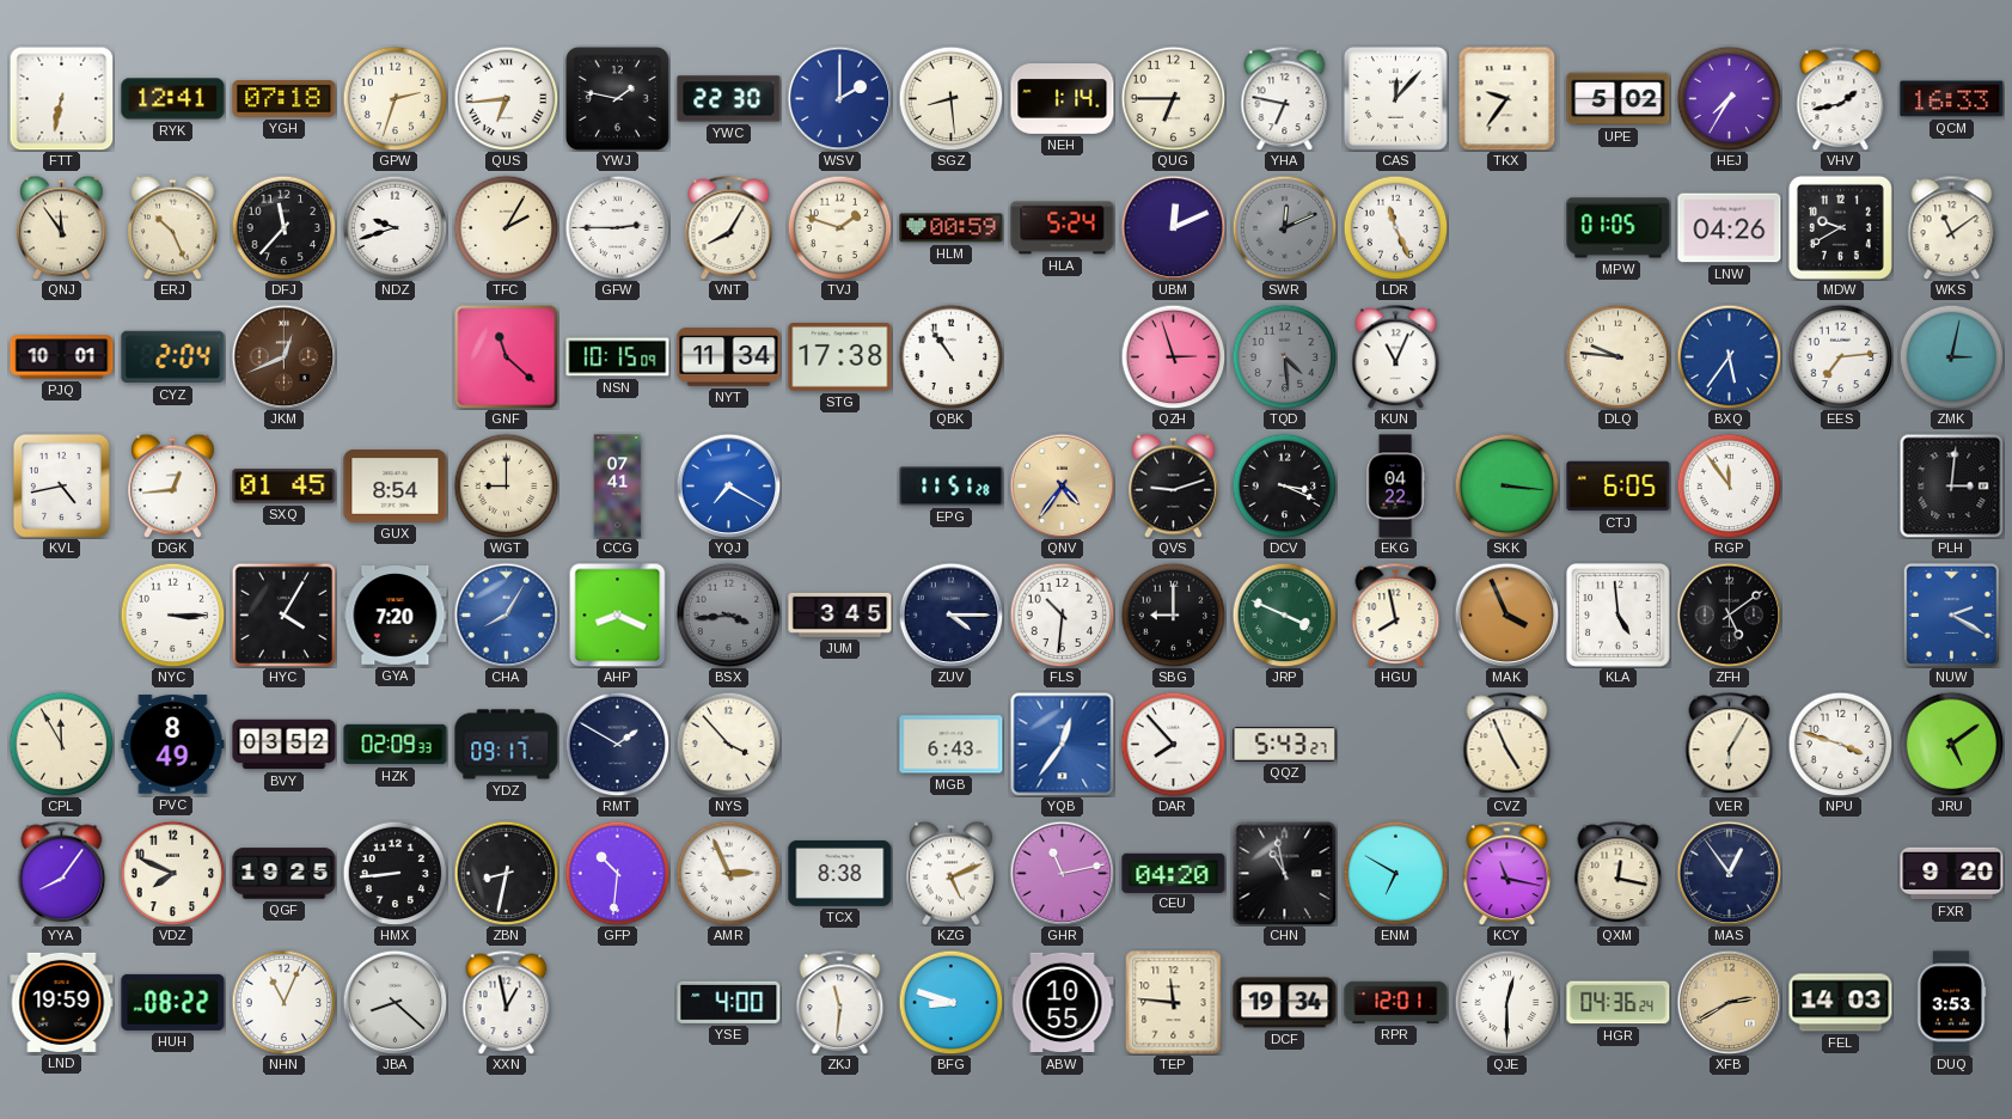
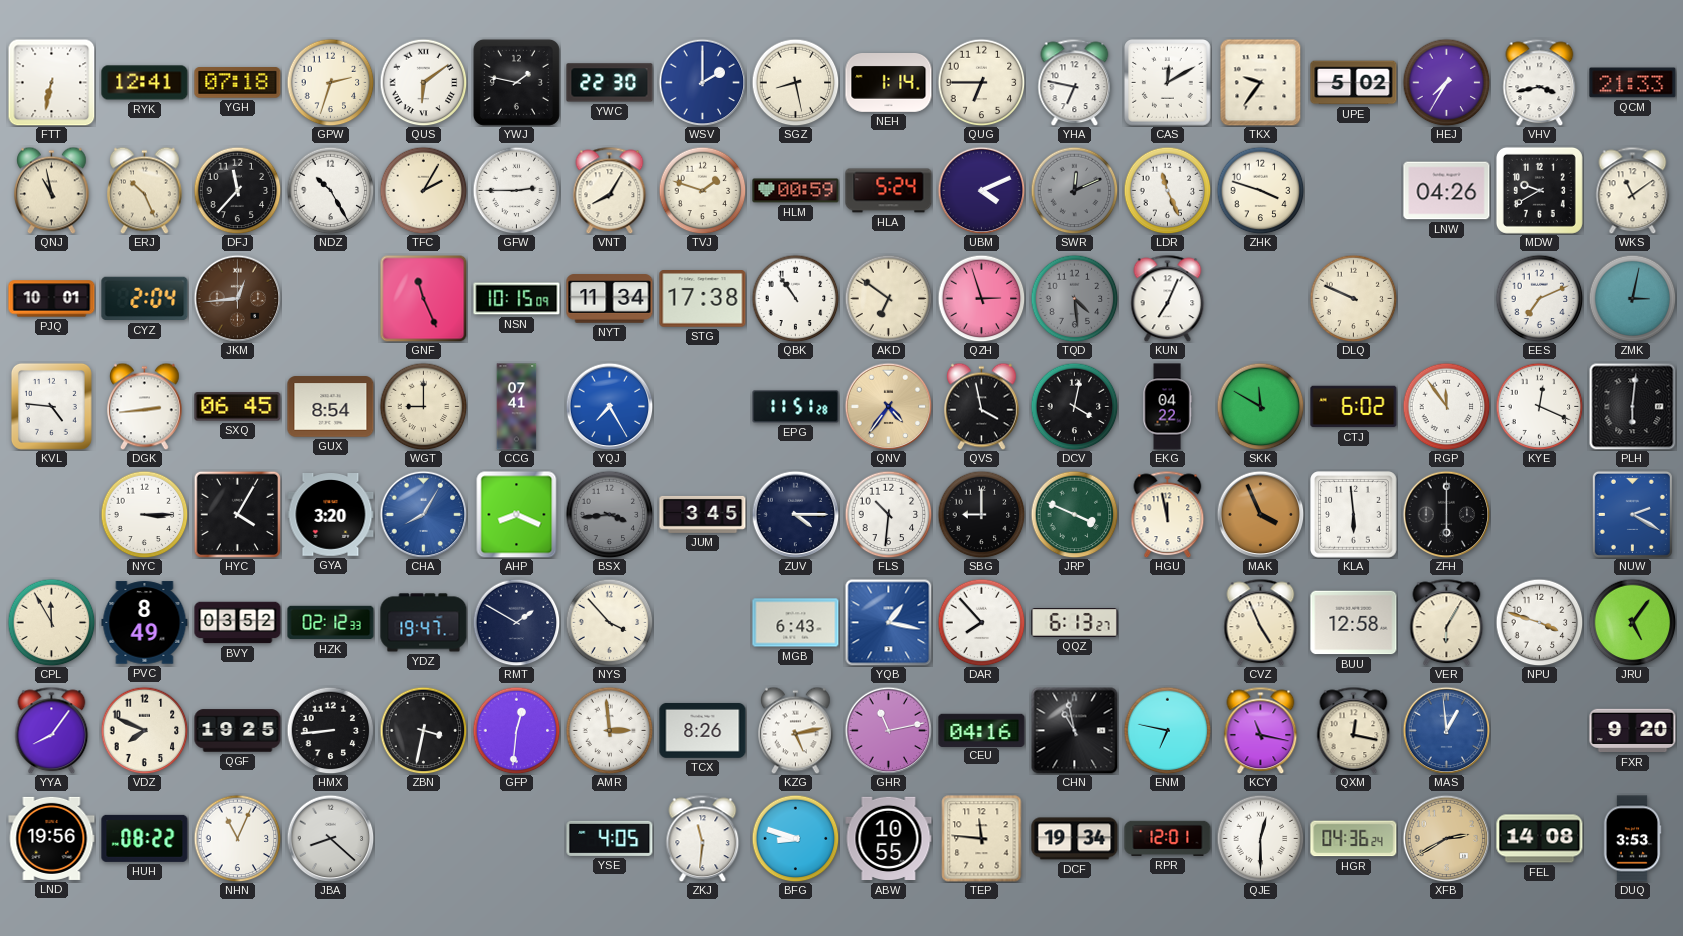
QUS: 6:44 -> 6:09 (423, 82)
SGZ: 8:29 -> 8:28 (795, 82)
CAS: 12:07 -> 12:10 (1168, 83)
VHV: 1:43 -> 3:43 (1540, 82)
QCM: 16:33 -> 21:33 (1633, 83)
QNJ: 11:54 -> 10:58 (52, 190)
NDZ: 9:42 -> 10:25 (330, 190)
UBM: 12:11 -> 4:11 (981, 190)
ZHK: none -> 3:48 (1260, 190)
MPW: 01:05 -> none (1619, 228)
JKM: 12:41 -> 12:44 (237, 298)
GNF: 11:22 -> 11:26 (423, 298)
AKD: none -> 6:51 (888, 298)
KUN: 11:04 -> 7:04 (1168, 298)
DLQ: 9:46 -> 9:49 (1353, 298)
BXQ: 5:36 -> none (1729, 356)
EES: 7:14 -> 7:11 (1539, 298)
KVL: 4:43 -> 4:46 (51, 406)
DGK: 12:44 -> 2:44 (145, 406)
SXQ: 01:45 -> 06:45 (238, 407)
YQJ: 7:20 -> 7:25 (609, 406)
QVS: 9:12 -> 3:58 (982, 406)
DCV: 3:19 -> 4:02 (1074, 406)
SKK: 3:16 -> 11:50 (1260, 406)
CTJ: 6:05 -> 6:02 (1354, 407)
KYE: none -> 12:19 (1539, 406)
PLH: 3:01 -> 6:01 (1632, 406)
GYA: 7:20 -> 3:20 (331, 515)
HGU: 7:58 -> 11:58 (1168, 514)
KLA: 4:59 -> 5:59 (1354, 515)
ZFH: 5:09 -> 6:00 (1446, 514)
HZK: 02:09 -> 02:12 (331, 623)
YDZ: 09:17 -> 19:47 (424, 623)
YQB: 12:36 -> 1:17 (888, 622)
QQZ: 5:43 -> 6:13 (1075, 623)
BUU: none -> 12:58 (1354, 623)
JRU: 5:09 -> 5:06 (1632, 622)
ZBN: 8:32 -> 3:32 (423, 730)
GFP: 10:31 -> 12:31 (516, 730)
AMR: 2:56 -> 2:59 (609, 730)
TCX: 8:38 -> 8:26 (703, 730)
KZG: 5:11 -> 5:13 (796, 730)
CEU: 04:20 -> 04:16 (982, 730)
ENM: 6:50 -> 6:47 (1167, 730)
MAS: 12:54 -> 12:59 (1446, 730)
MAS dial: navy -> blue (1446, 730)
LND: 19:59 -> 19:56 (52, 838)
XXN: 12:58 -> none (507, 1002)
YSE: 4:00 -> 4:05 (610, 838)
FEL: 14:03 -> 14:08 (1540, 839)
